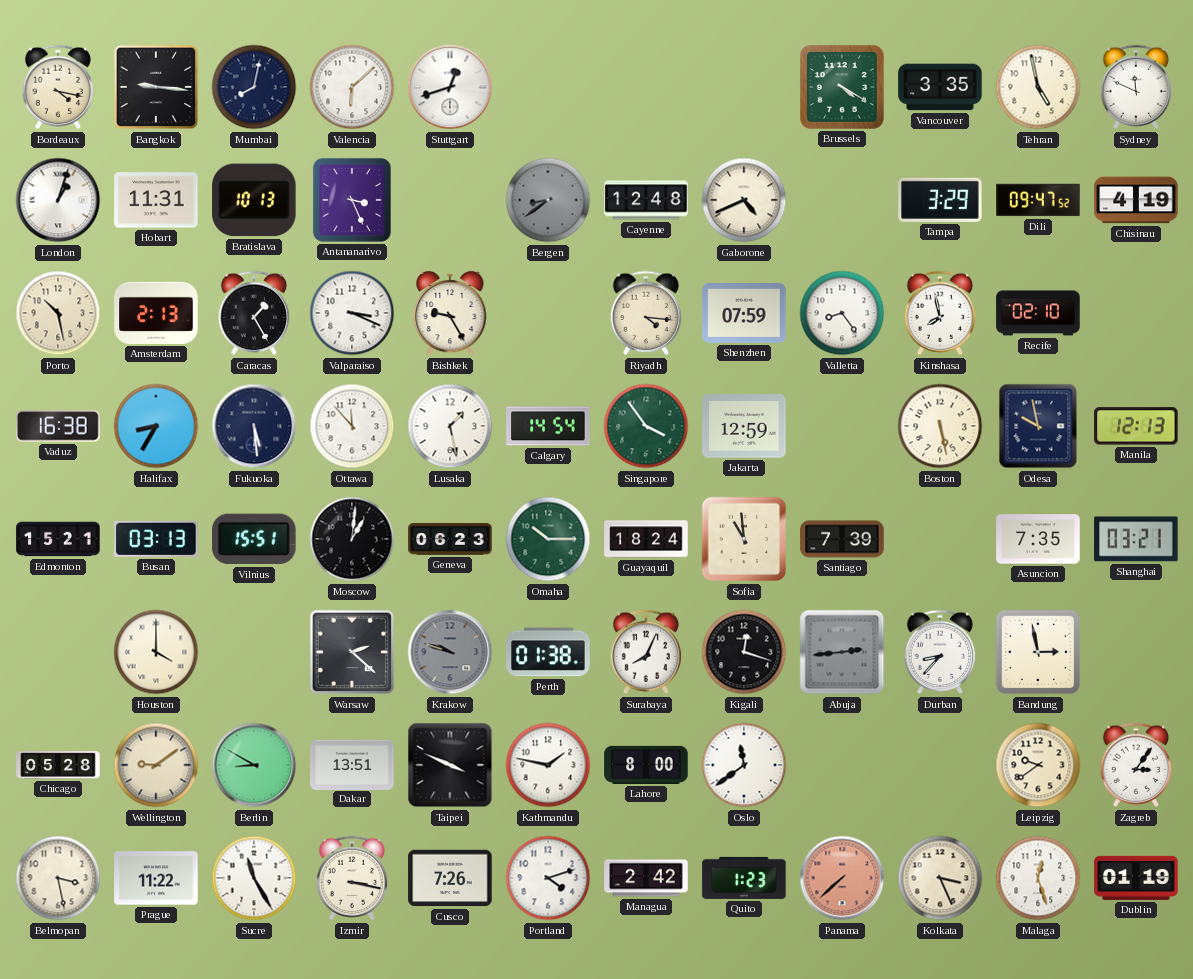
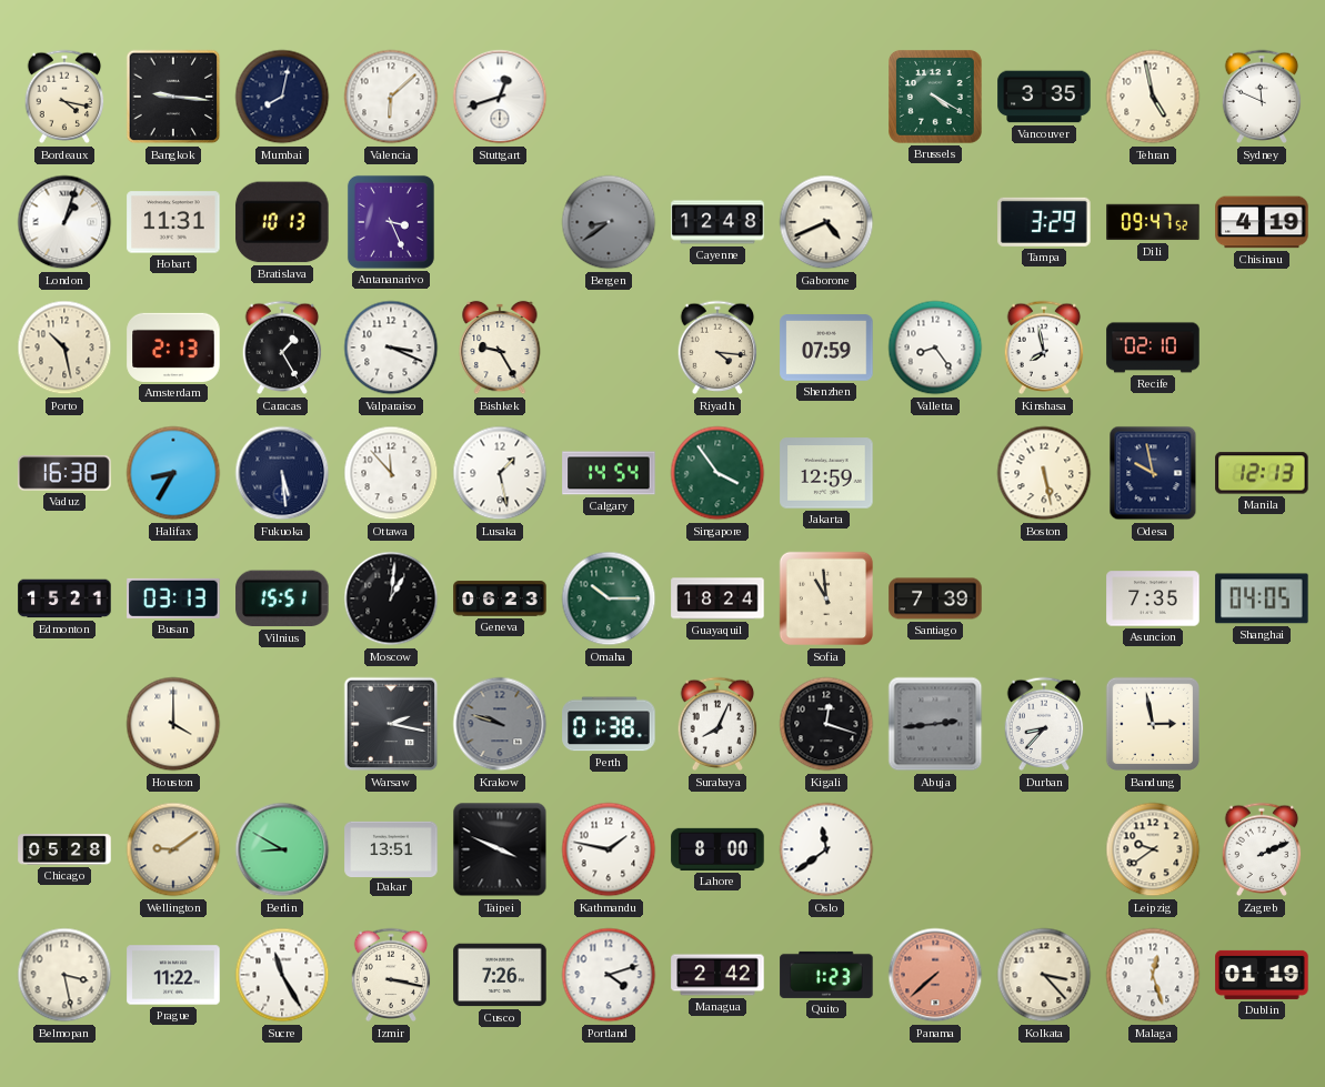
Shanghai: 03:21 -> 04:05 (1262, 598)
Warsaw: 2:22 -> 2:17 (391, 724)
Zagreb: 3:06 -> 2:11 (1262, 849)
Kolkata: 3:26 -> 3:23 (1044, 975)
